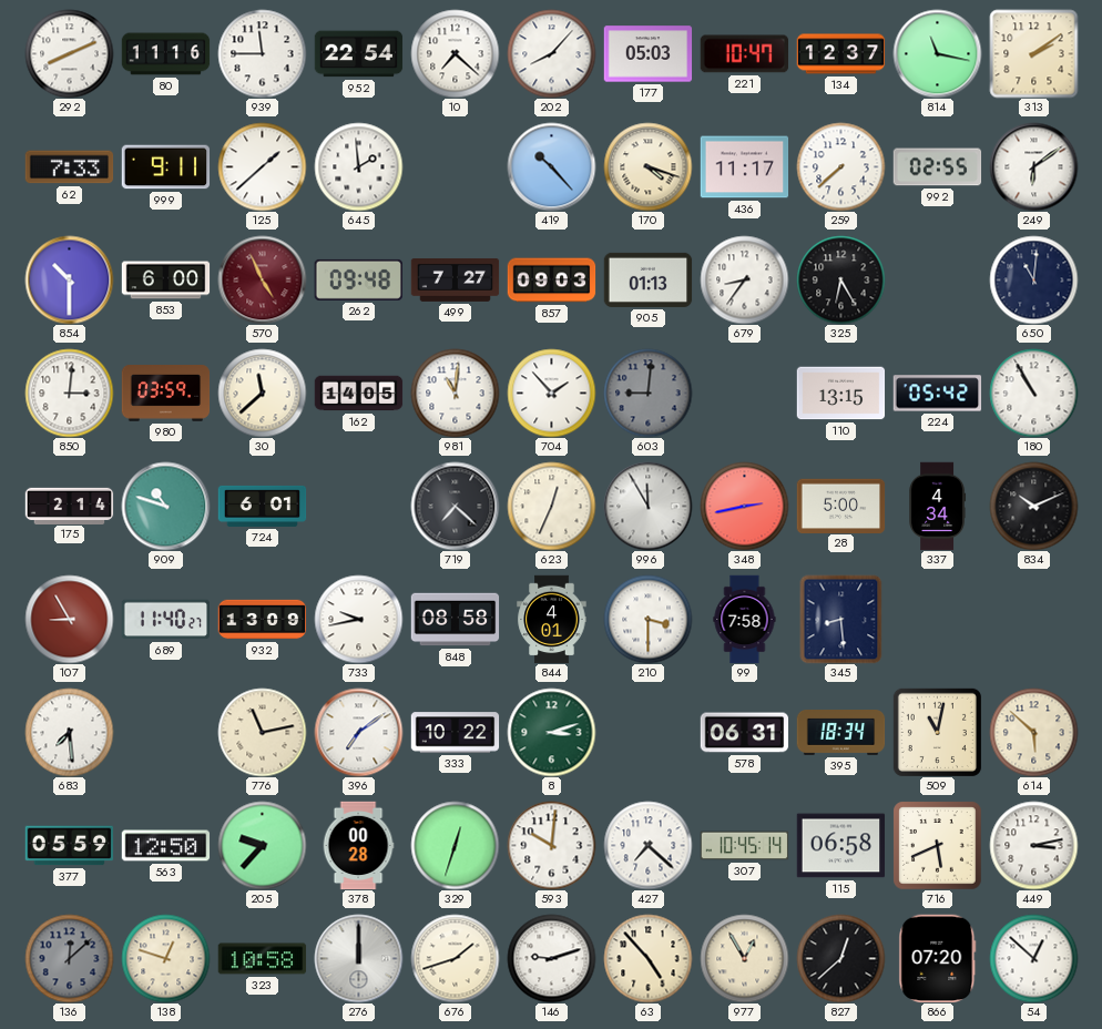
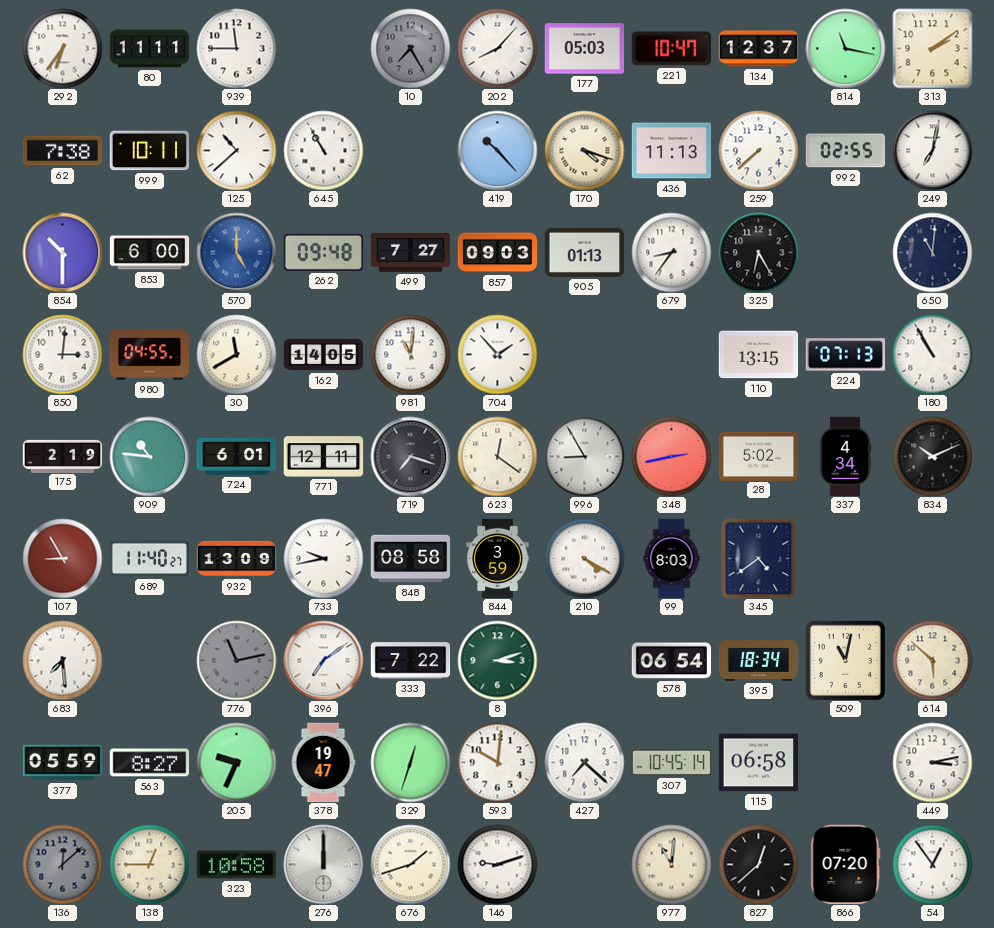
292: 8:11 -> 6:36 (62, 48)
80: 11:16 -> 11:11 (149, 49)
952: 22:54 -> none (358, 54)
10: 7:22 -> 7:25 (410, 48)
10 dial: white -> grey (410, 48)
62: 7:33 -> 7:38 (62, 151)
999: 9:11 -> 10:11 (149, 151)
125: 1:38 -> 10:38 (236, 150)
645: 1:59 -> 10:55 (323, 150)
436: 11:17 -> 11:13 (671, 151)
249: 6:09 -> 7:02 (932, 150)
570: 4:56 -> 5:00 (236, 252)
570 dial: burgundy -> blue (236, 252)
980: 03:59 -> 04:55 (149, 355)
30: 11:38 -> 11:40 (236, 354)
603: 9:01 -> none (647, 393)
224: 05:42 -> 07:13 (845, 355)
175: 2:14 -> 2:19 (62, 456)
909: 10:48 -> 10:46 (149, 456)
771: none -> 12:11 (323, 457)
719: 7:22 -> 7:18 (410, 456)
623: 12:34 -> 12:21 (497, 456)
996: 11:55 -> 8:55 (584, 456)
28: 5:00 -> 5:02 (758, 456)
844: 4:01 -> 3:59 (498, 558)
210: 3:30 -> 4:20 (584, 558)
99: 7:58 -> 8:03 (672, 558)
345: 8:29 -> 4:39 (759, 558)
776 dial: cream -> grey (236, 660)
333: 10:22 -> 7:22 (410, 661)
578: 06:31 -> 06:54 (671, 661)
563: 12:50 -> 8:27 (149, 763)
205: 9:37 -> 9:34 (236, 762)
378: 00:28 -> 19:47 (323, 762)
716: 5:41 -> none (937, 845)
138: 12:48 -> 12:45 (149, 864)
63: 4:53 -> none (647, 958)
977: 12:55 -> 11:01 (671, 864)
54: 12:52 -> 12:54 (932, 864)
